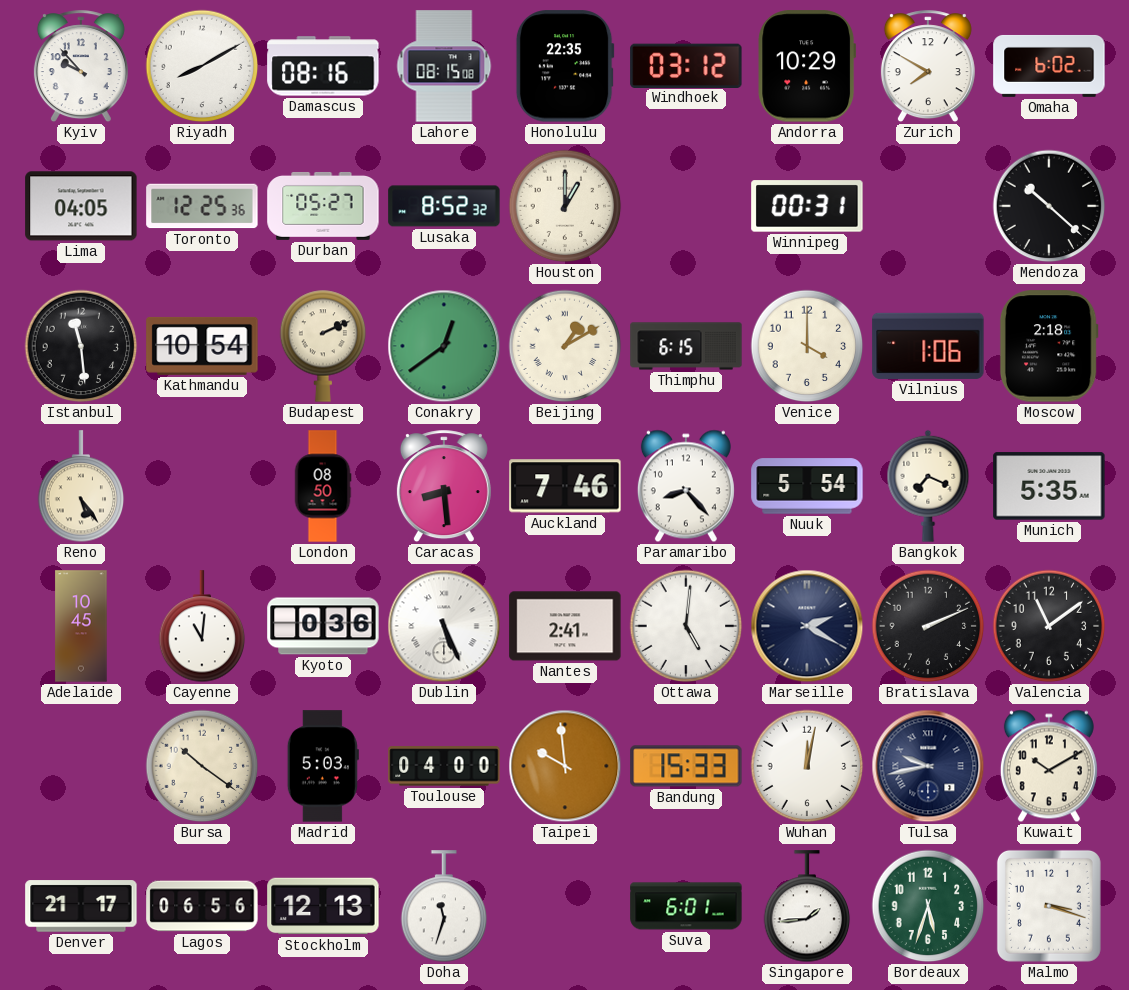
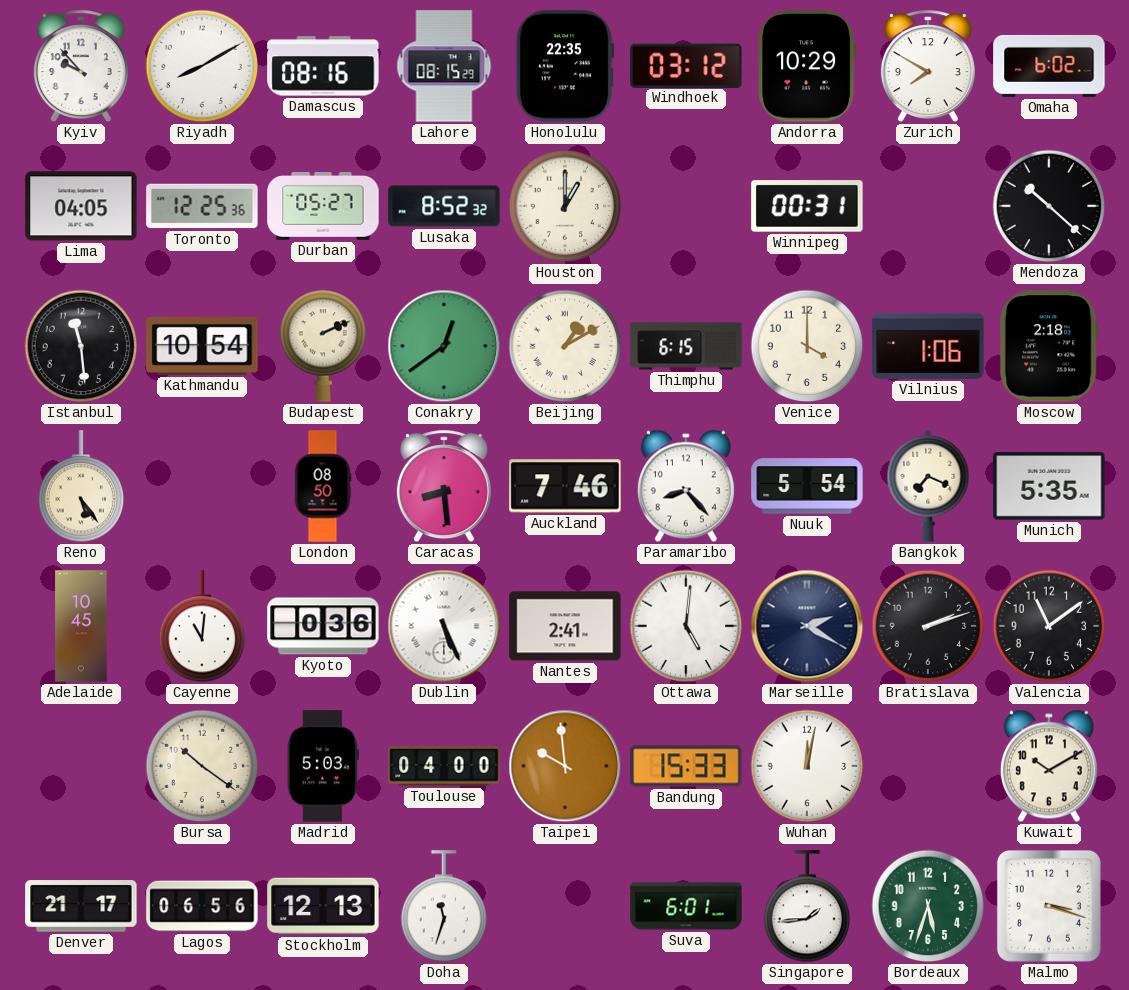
Lahore: 08:15:08 -> 08:15:29 (444, 66)
Bratislava: 2:11 -> 2:12 (928, 626)
Tulsa: 9:43 -> none (928, 766)
